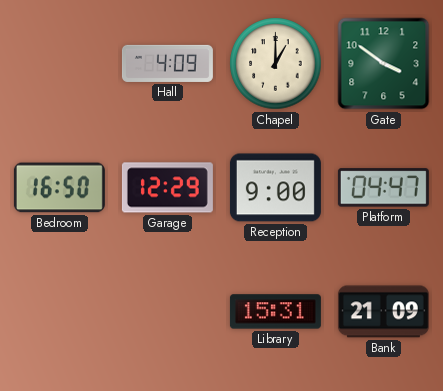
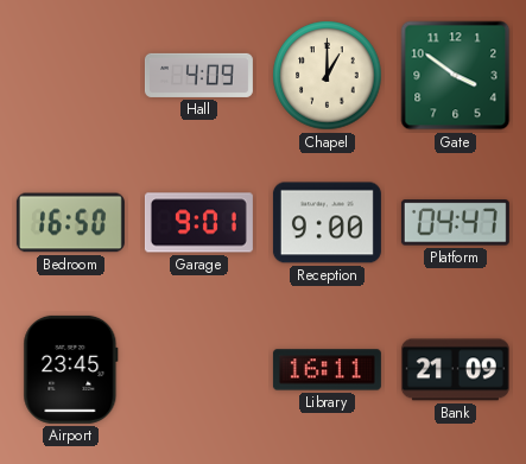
Garage: 12:29 -> 9:01 (198, 223)
Airport: none -> 23:45 (71, 369)
Library: 15:31 -> 16:11 (327, 370)
